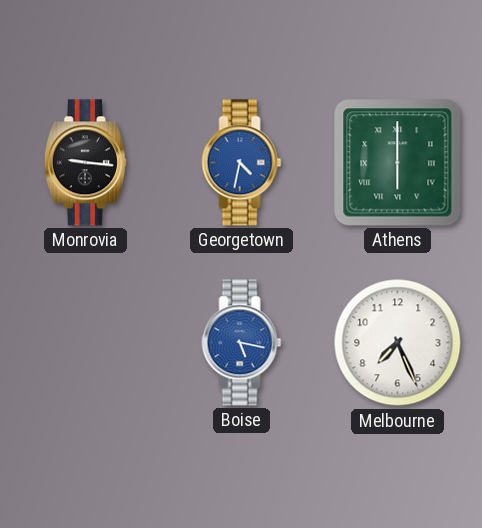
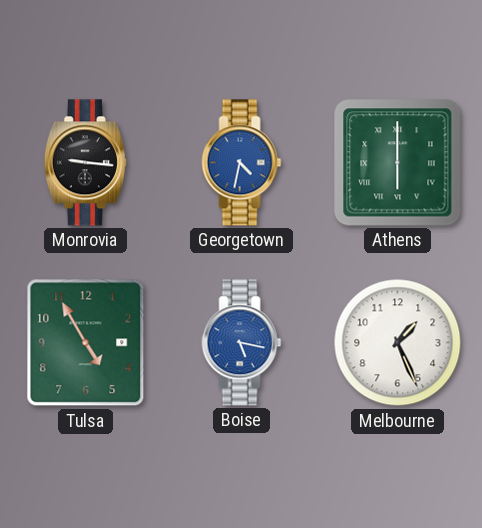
Tulsa: none -> 4:55 (86, 343)
Melbourne: 7:26 -> 1:26 (398, 343)
